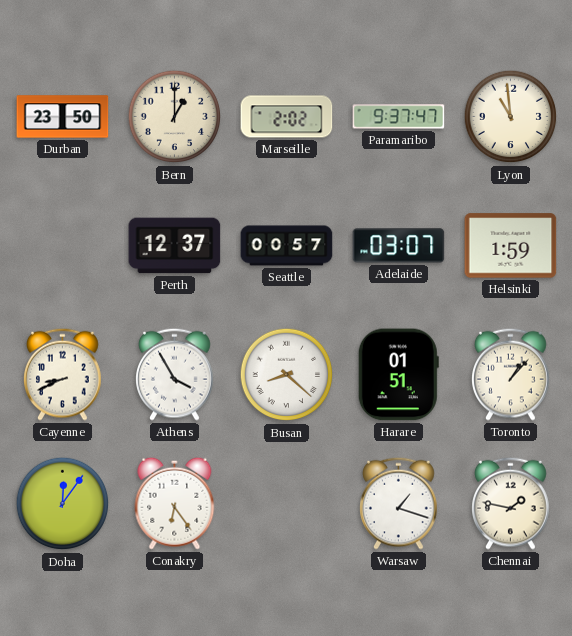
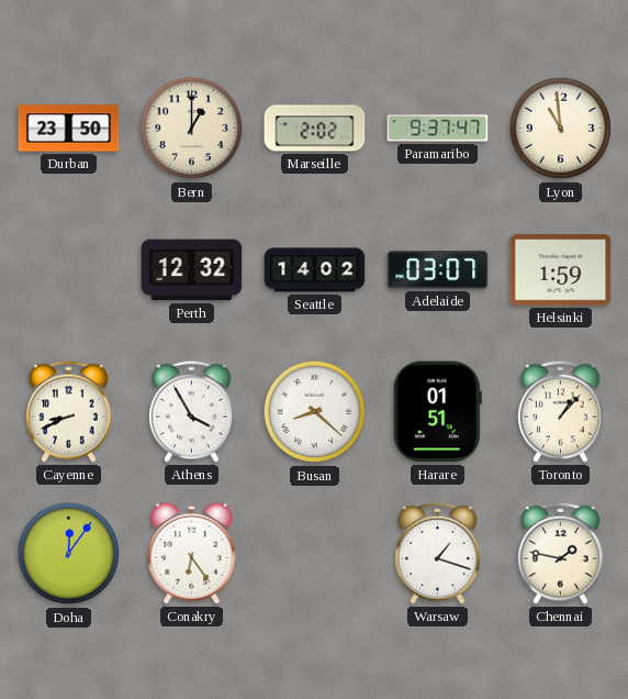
Perth: 12:37 -> 12:32 (192, 270)
Seattle: 00:57 -> 14:02 (315, 270)
